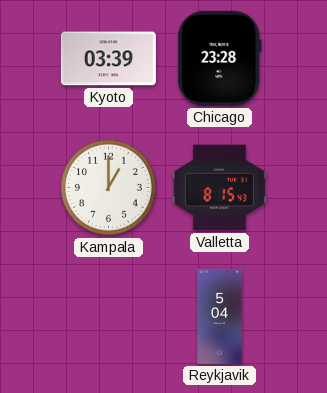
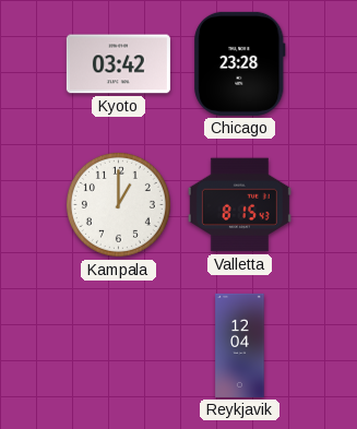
Kyoto: 03:39 -> 03:42 (118, 64)
Reykjavik: 5:04 -> 12:04 (240, 345)
